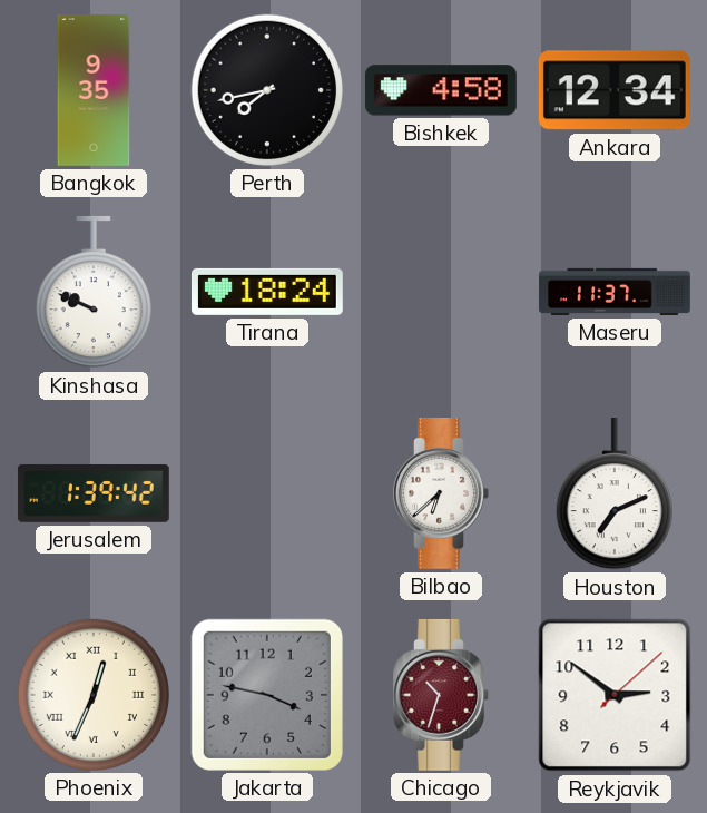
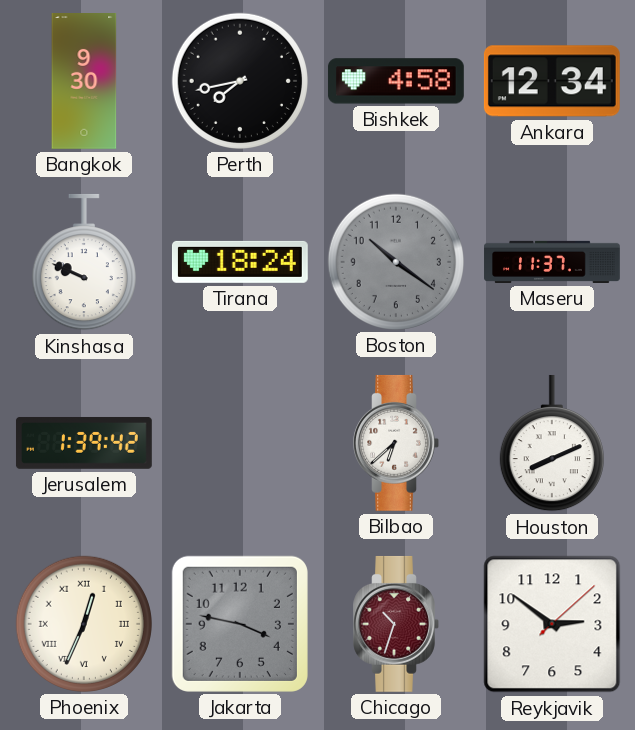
Bangkok: 9:35 -> 9:30 (84, 82)
Boston: none -> 10:21 (396, 262)
Houston: 7:11 -> 8:11 (552, 443)
